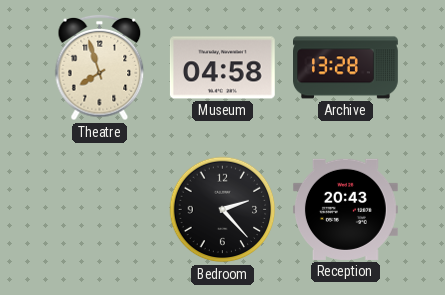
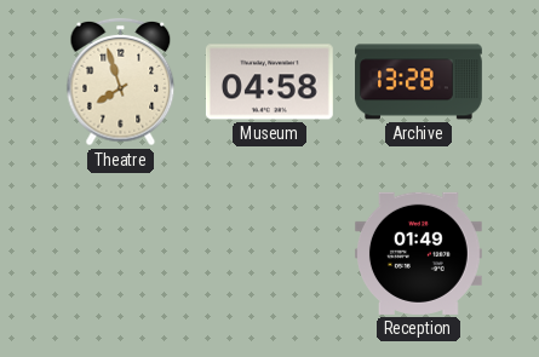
Bedroom: 2:23 -> none (223, 210)
Reception: 20:43 -> 01:49 (418, 253)
